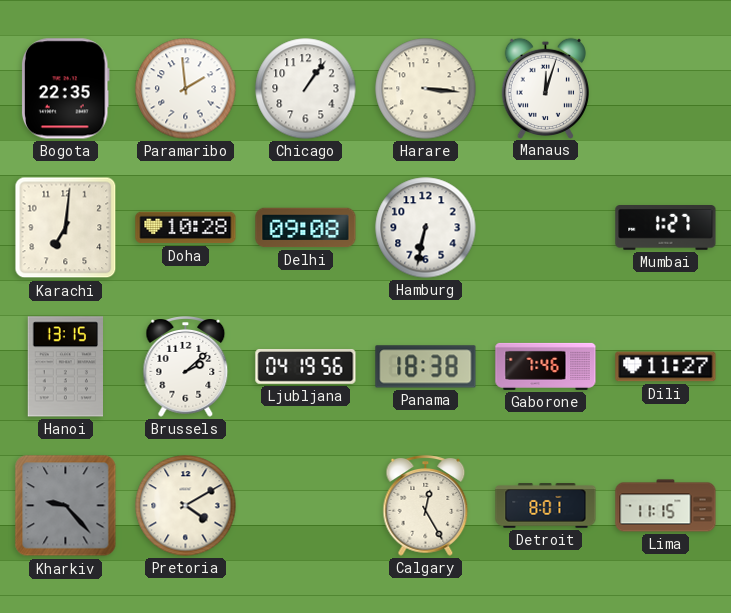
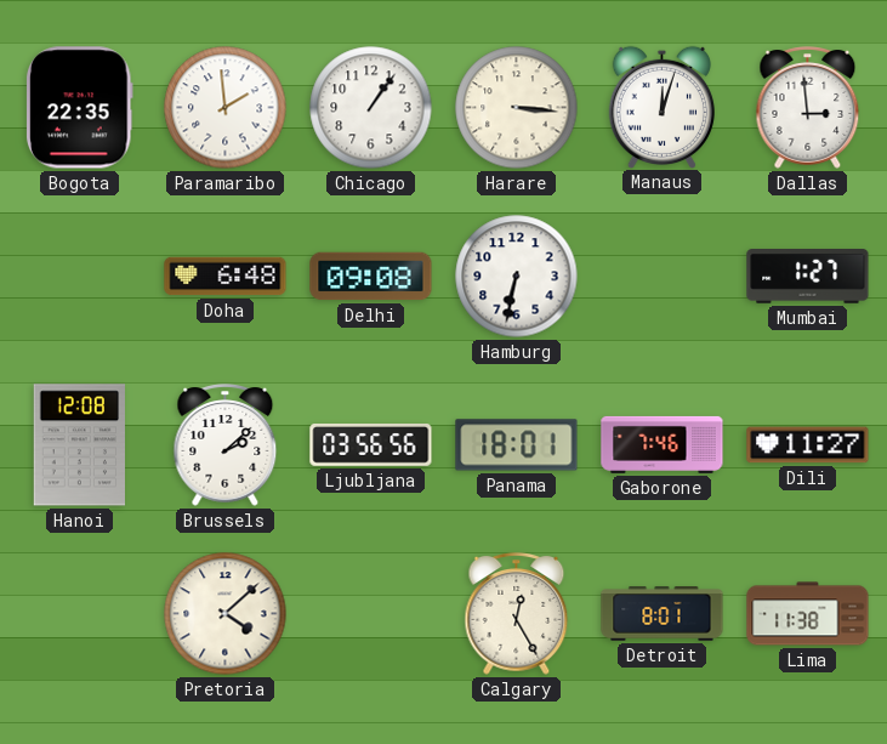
Dallas: none -> 2:59 (808, 108)
Karachi: 7:01 -> none (66, 228)
Doha: 10:28 -> 6:48 (226, 277)
Hanoi: 13:15 -> 12:08 (79, 445)
Ljubljana: 04:19 -> 03:56 (371, 445)
Panama: 18:38 -> 18:01 (517, 445)
Kharkiv: 9:23 -> none (66, 506)
Pretoria: 4:10 -> 4:08 (226, 614)
Lima: 11:15 -> 11:38 (808, 614)
